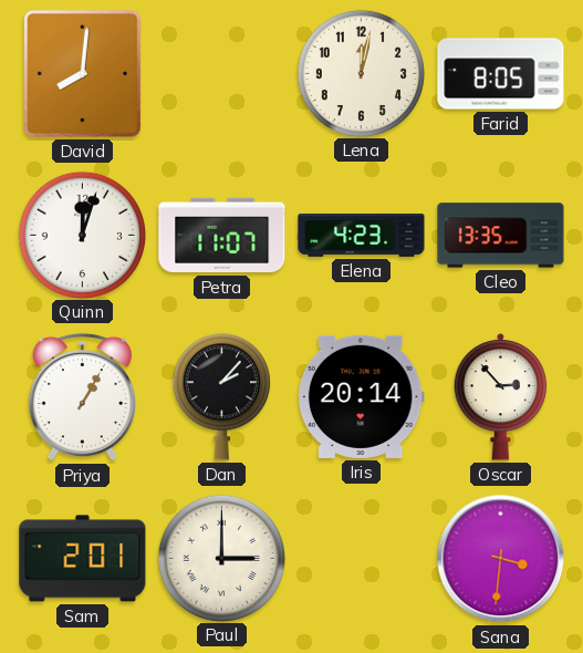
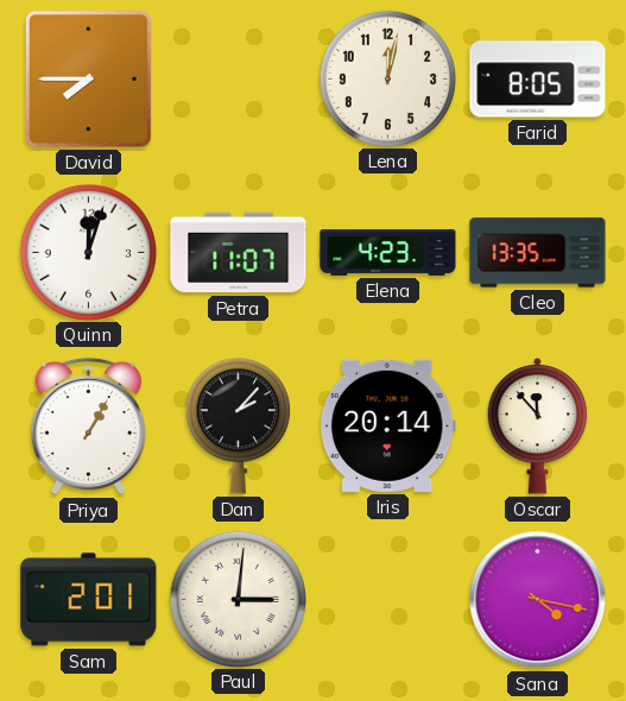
David: 8:01 -> 7:45 (89, 80)
Oscar: 2:53 -> 11:53 (538, 425)
Paul: 3:00 -> 3:01 (238, 599)
Sana: 3:31 -> 4:17 (538, 600)
